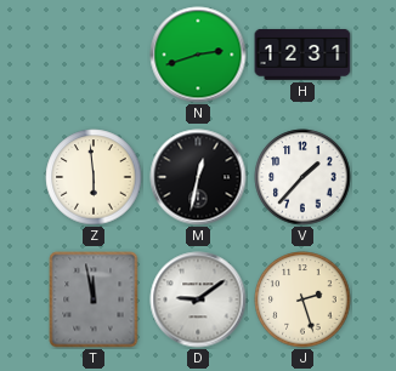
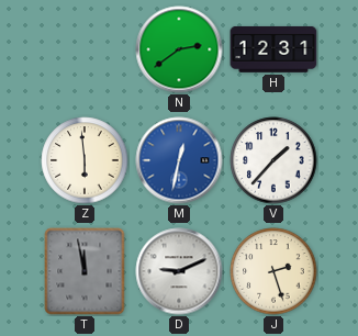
N: 2:42 -> 2:39 (179, 49)
M dial: black -> blue (179, 160)
D: 9:09 -> 9:11 (179, 271)
